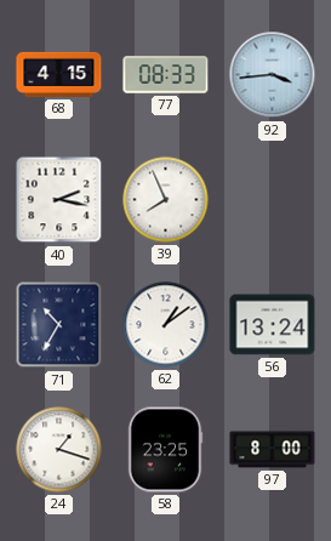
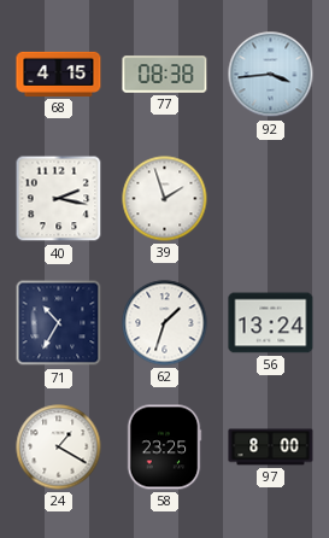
77: 08:33 -> 08:38 (165, 75)
39: 7:56 -> 1:57 (165, 199)
62: 1:09 -> 1:33 (165, 323)
24: 1:18 -> 1:20 (59, 448)
